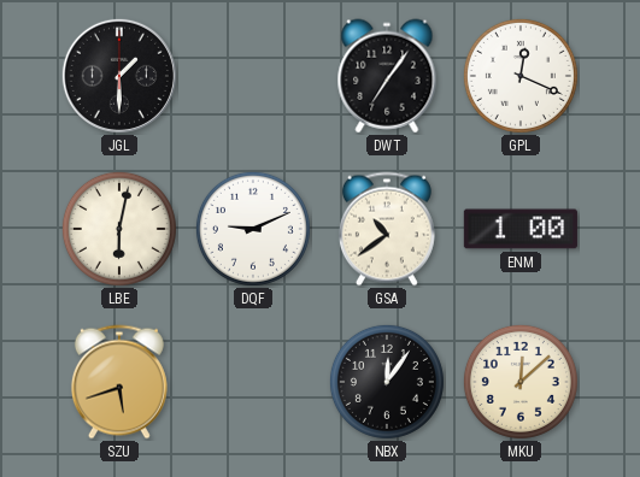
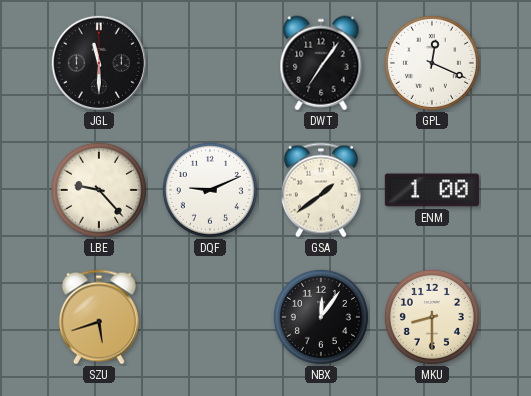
JGL: 1:30 -> 11:30 (99, 63)
LBE: 6:02 -> 9:23 (99, 190)
GSA: 10:39 -> 1:39 (321, 190)
MKU: 12:08 -> 8:30 (432, 317)
